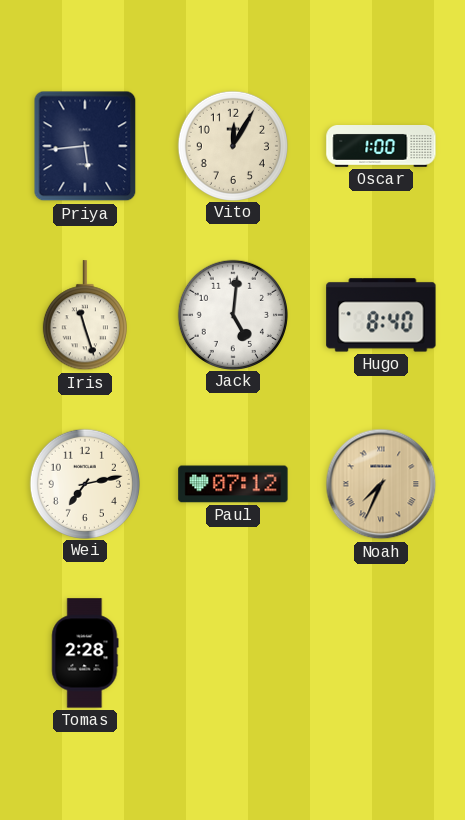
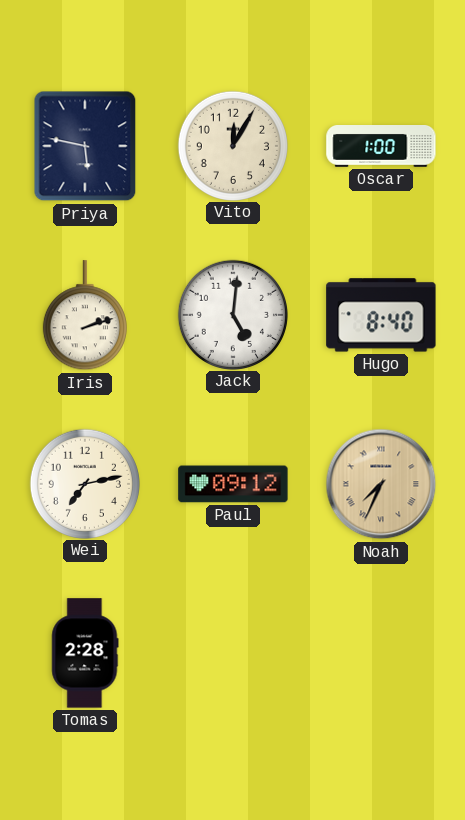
Priya: 5:44 -> 5:47 (85, 146)
Iris: 11:27 -> 2:12 (85, 316)
Paul: 07:12 -> 09:12 (233, 484)
